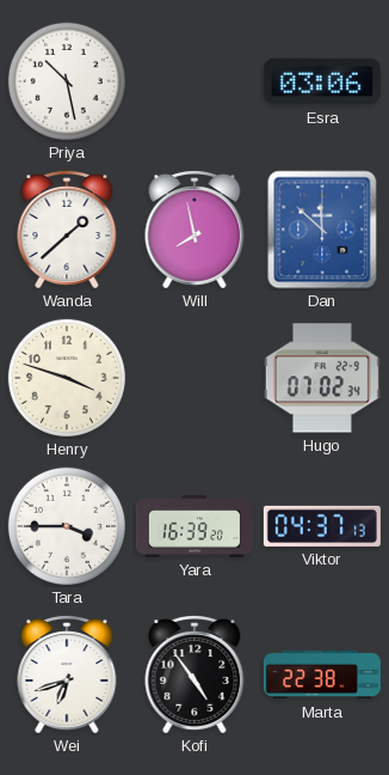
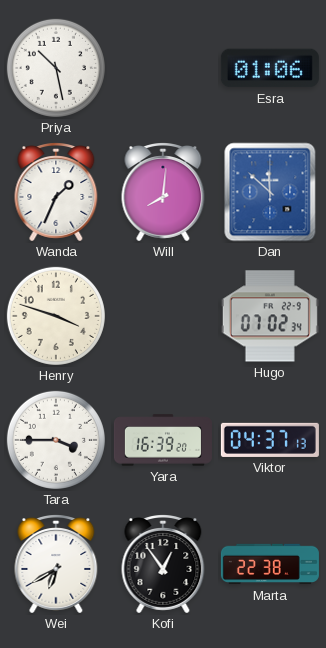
Esra: 03:06 -> 01:06 (270, 68)
Wanda: 1:38 -> 1:34 (56, 193)
Will: 7:58 -> 8:01 (163, 193)
Wei: 6:42 -> 6:40 (56, 565)
Kofi: 4:54 -> 12:54 (163, 565)
